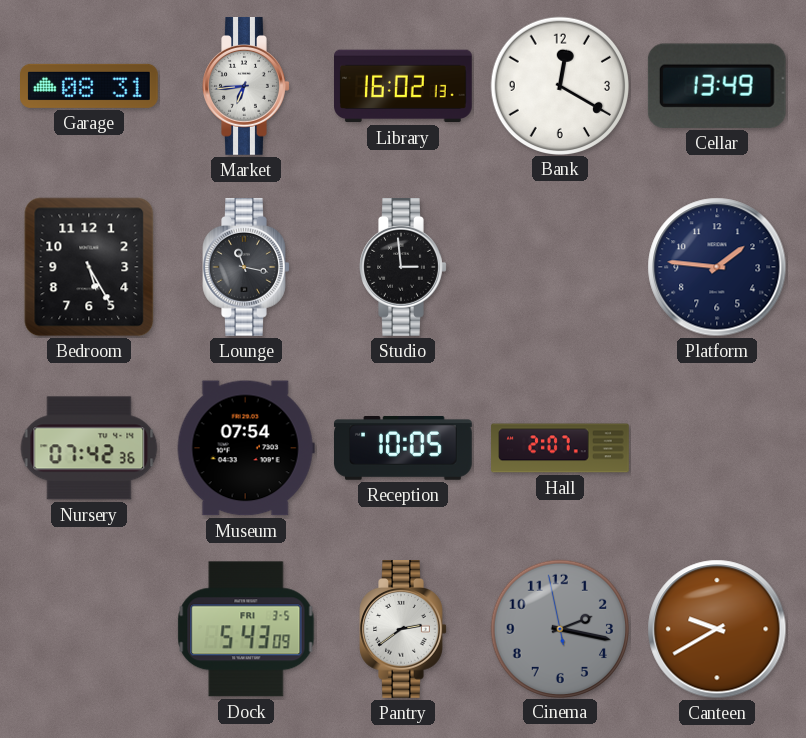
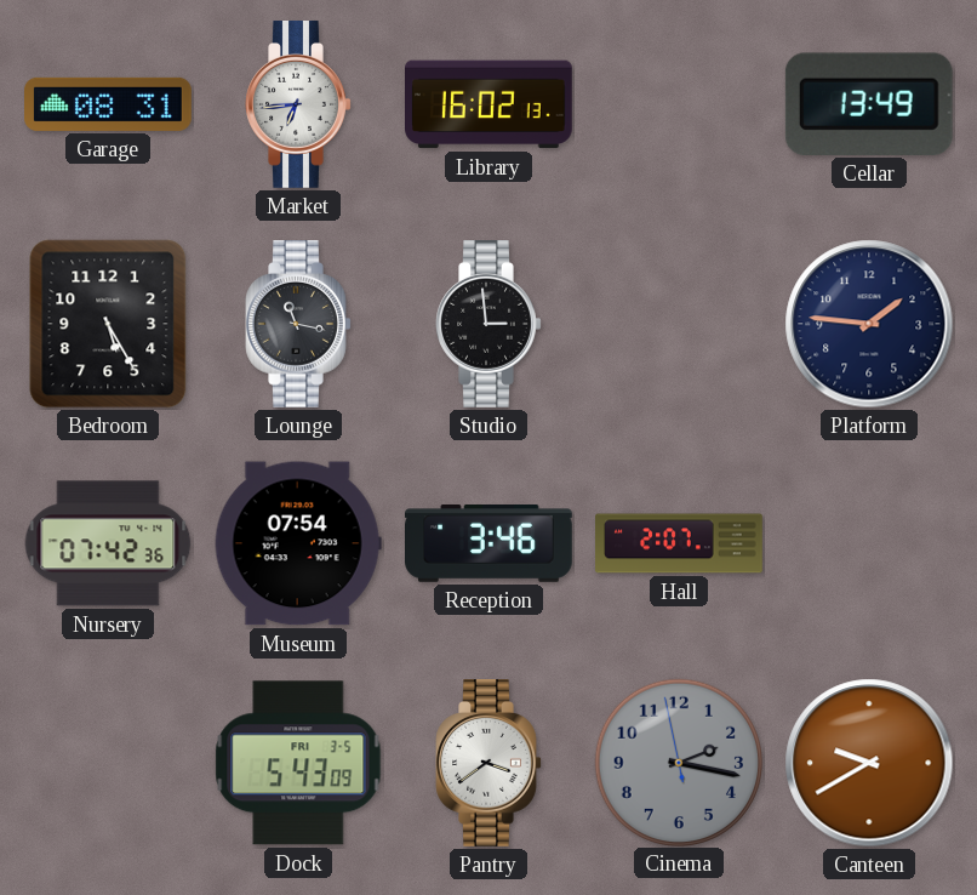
Bank: 12:20 -> none (559, 85)
Reception: 10:05 -> 3:46 (490, 545)
Pantry: 2:39 -> 3:39 (488, 764)
